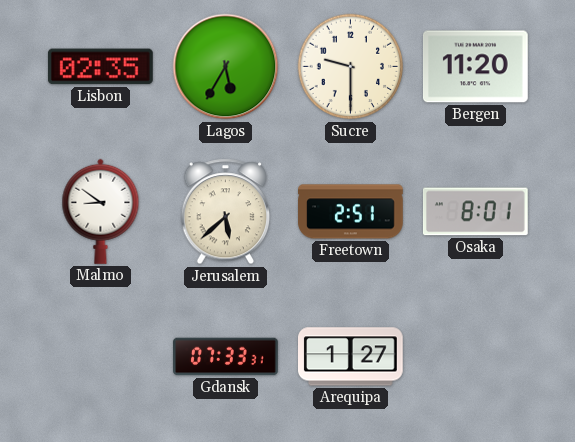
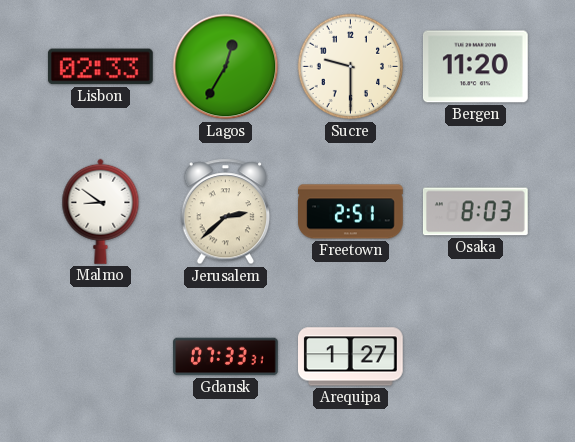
Lisbon: 02:35 -> 02:33 (100, 67)
Lagos: 5:35 -> 12:35 (226, 67)
Jerusalem: 5:38 -> 2:38 (226, 212)
Osaka: 8:01 -> 8:03 (475, 212)
